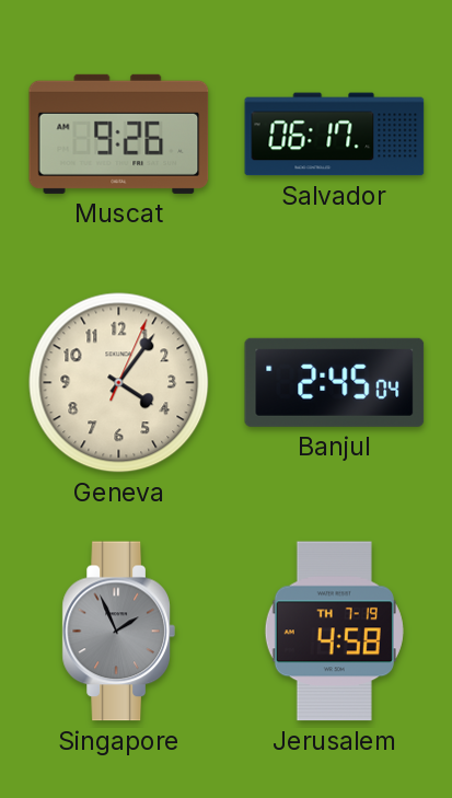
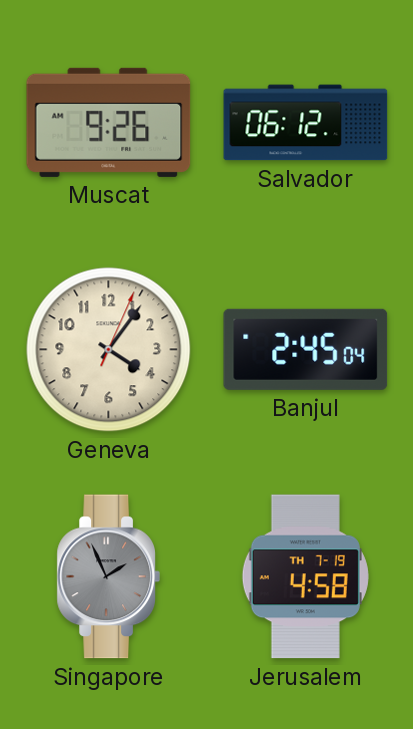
Salvador: 06:17 -> 06:12 (306, 123)
